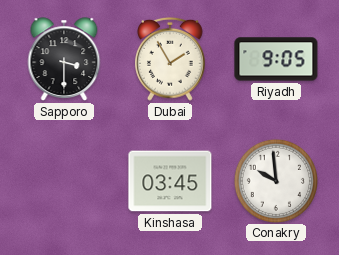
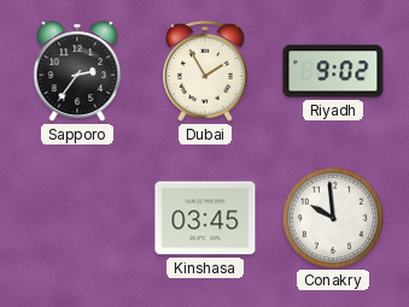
Sapporo: 3:30 -> 2:36 (77, 71)
Riyadh: 9:05 -> 9:02 (333, 71)
